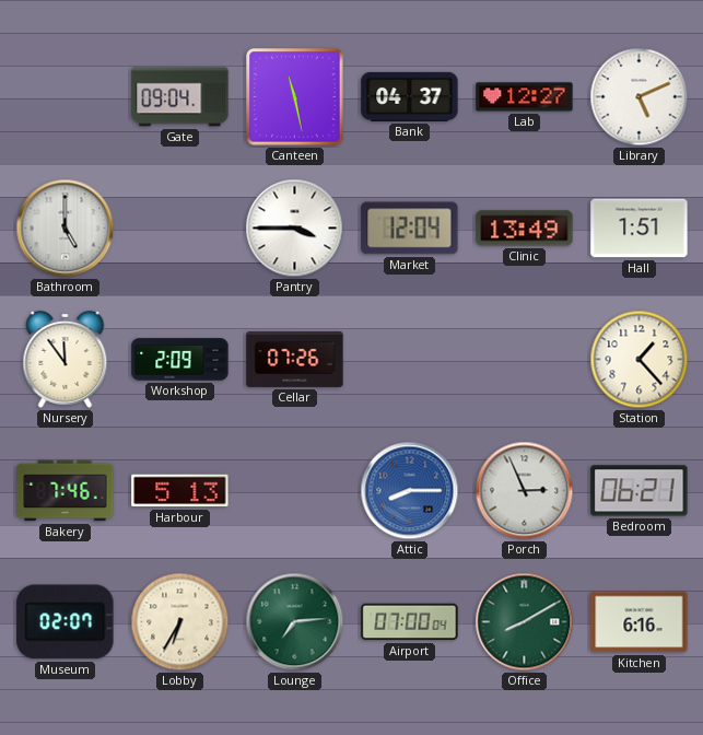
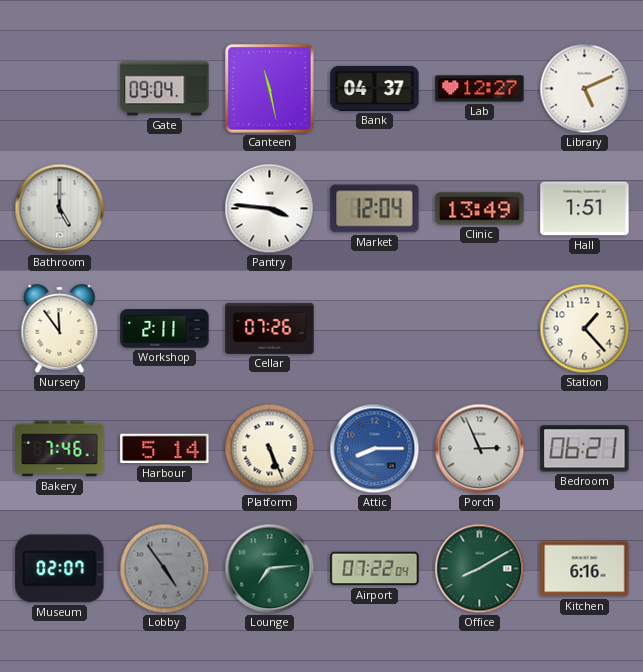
Pantry: 3:45 -> 3:46 (270, 209)
Workshop: 2:09 -> 2:11 (165, 329)
Harbour: 5:13 -> 5:14 (165, 449)
Platform: none -> 5:26 (270, 449)
Lobby: 6:35 -> 4:54 (165, 569)
Lobby dial: cream -> grey (165, 569)
Airport: 07:00 -> 07:22 (375, 569)
